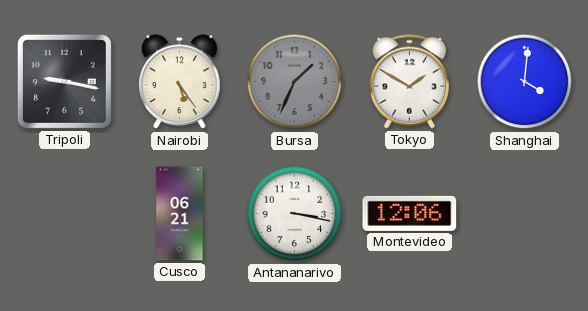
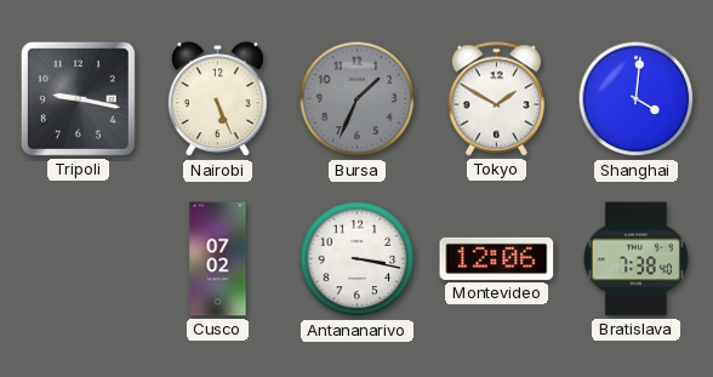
Nairobi: 5:24 -> 5:26 (218, 99)
Cusco: 06:21 -> 07:02 (218, 259)
Bratislava: none -> 7:38 (635, 259)
